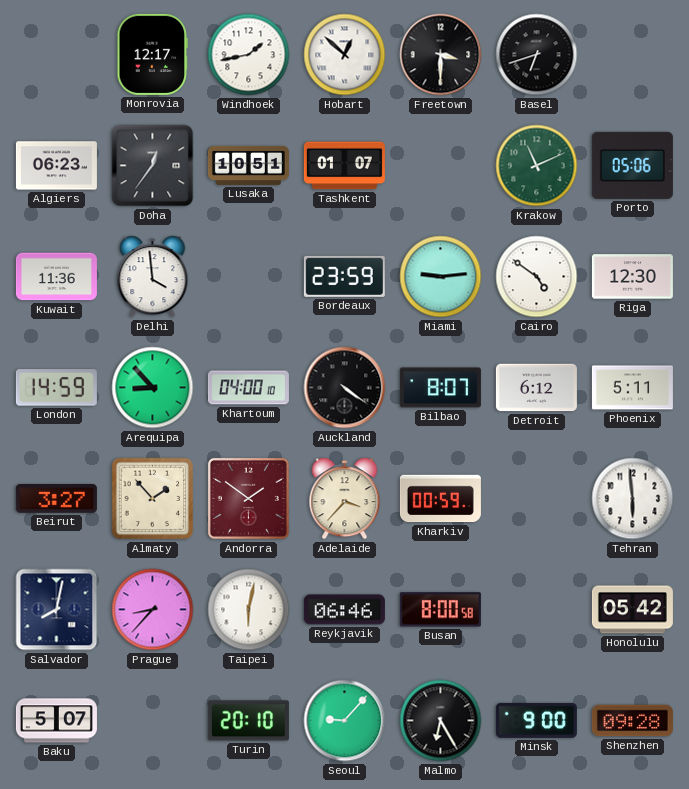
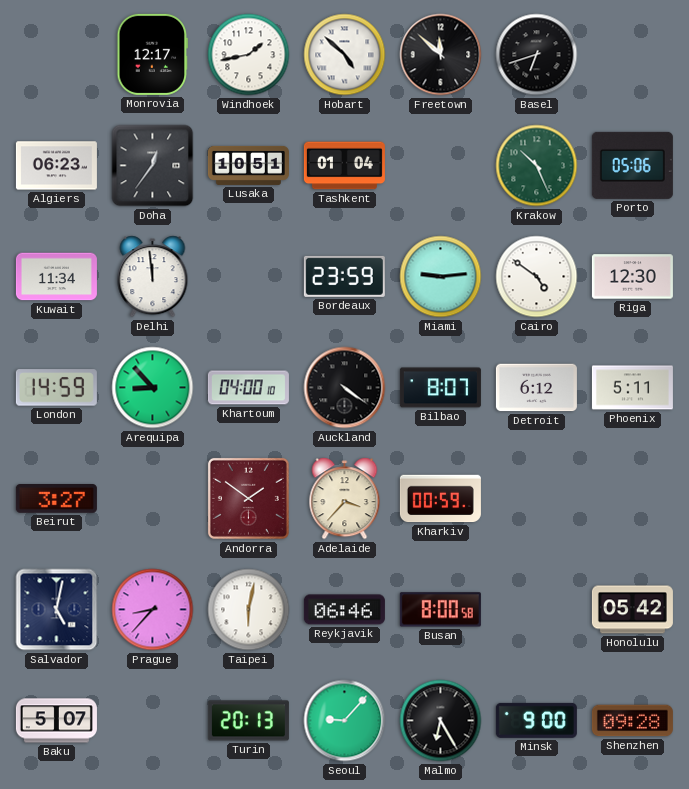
Hobart: 12:52 -> 4:52 (345, 55)
Freetown: 3:30 -> 11:52 (441, 55)
Tashkent: 01:07 -> 01:04 (344, 166)
Krakow: 11:11 -> 10:26 (537, 166)
Kuwait: 11:36 -> 11:34 (56, 277)
Delhi: 3:59 -> 11:59 (153, 277)
Almaty: 1:53 -> none (153, 499)
Tehran: 5:59 -> none (633, 499)
Salvador: 8:02 -> 5:02 (57, 610)
Turin: 20:10 -> 20:13 (248, 721)
